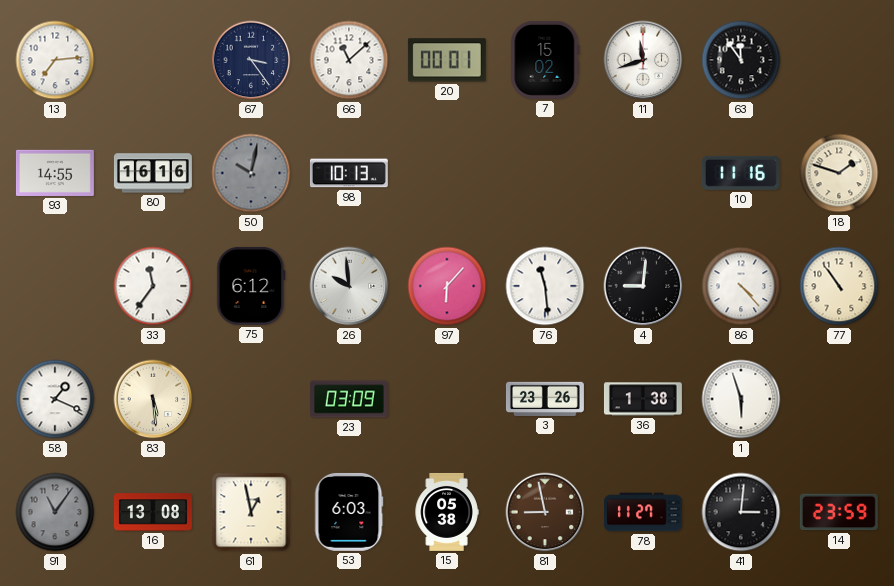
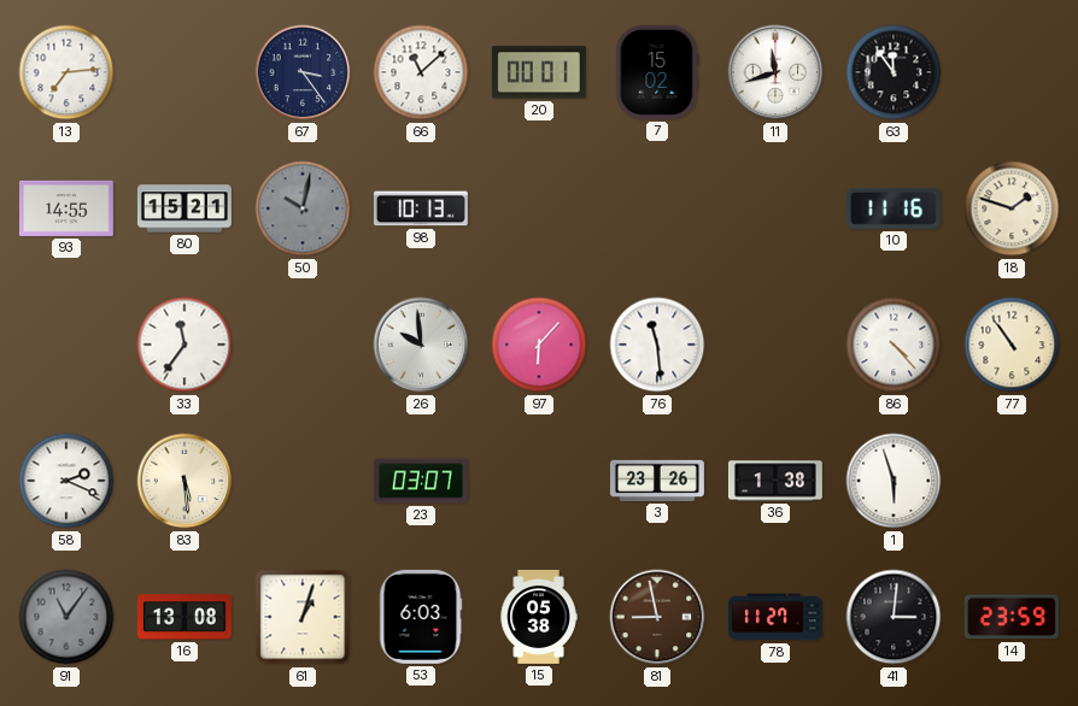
80: 16:16 -> 15:21 (184, 208)
75: 6:12 -> none (251, 286)
4: 9:01 -> none (643, 286)
58: 1:19 -> 2:19 (66, 481)
23: 03:09 -> 03:07 (421, 481)
61: 12:58 -> 1:03 (303, 617)
